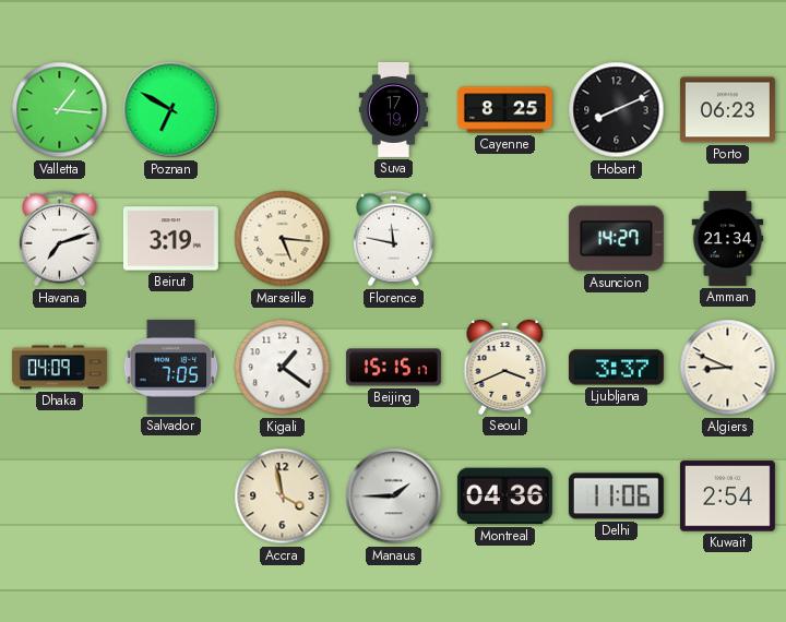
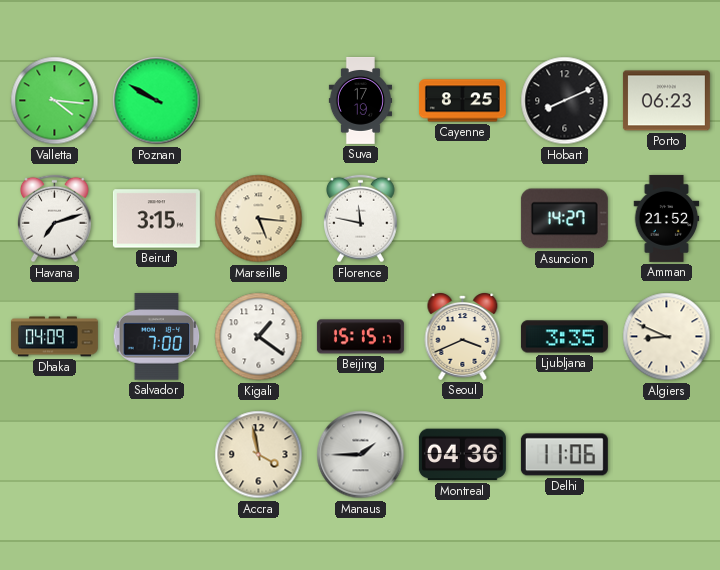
Valletta: 1:16 -> 4:16 (55, 101)
Poznan: 6:50 -> 9:50 (157, 101)
Beirut: 3:19 -> 3:15 (156, 219)
Amman: 21:34 -> 21:52 (667, 218)
Salvador: 7:05 -> 7:00 (157, 337)
Ljubljana: 3:37 -> 3:35 (564, 337)
Kuwait: 2:54 -> none (727, 497)
